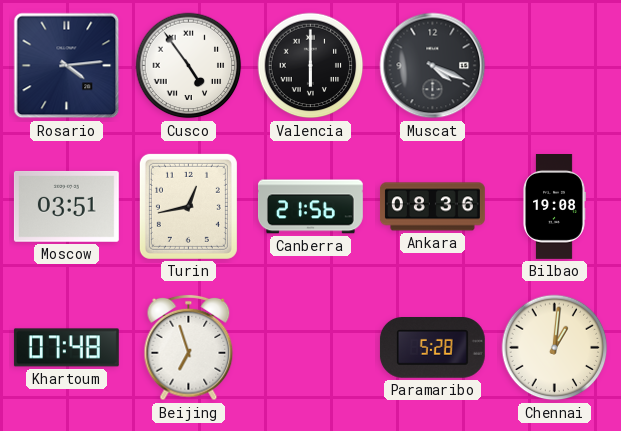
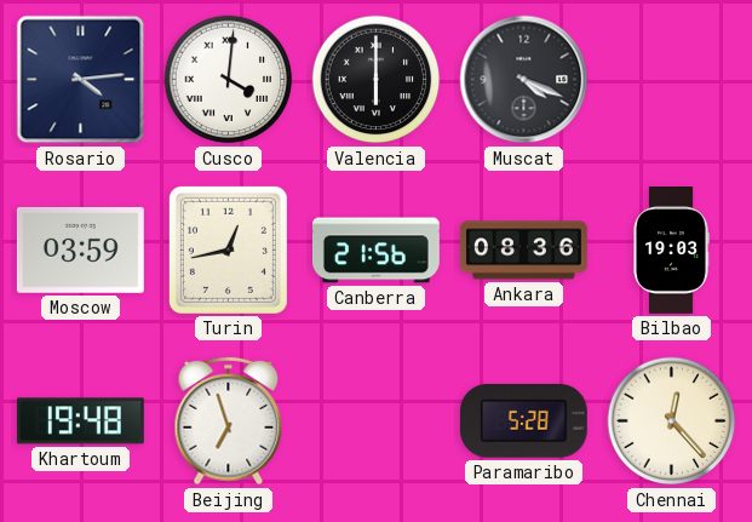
Cusco: 4:54 -> 4:01 (229, 80)
Moscow: 03:51 -> 03:59 (80, 249)
Bilbao: 19:08 -> 19:03 (671, 251)
Khartoum: 07:48 -> 19:48 (80, 421)
Chennai: 1:01 -> 12:23 (672, 421)
